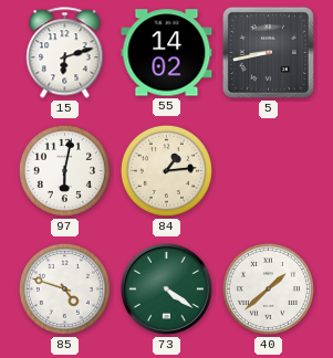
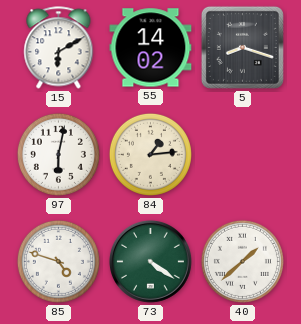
15: 6:12 -> 6:10 (59, 48)
5: 8:43 -> 8:18 (242, 47)
